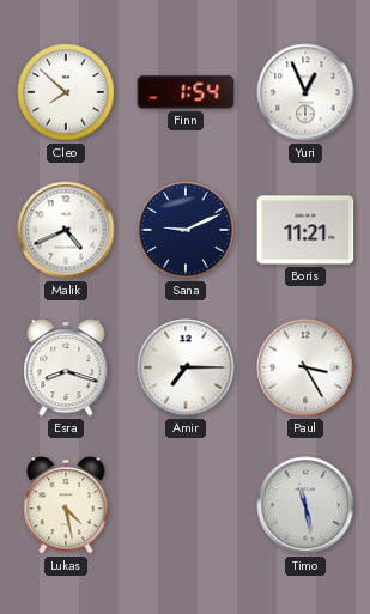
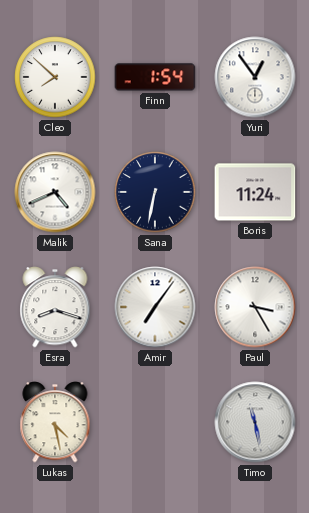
Yuri: 12:56 -> 12:54 (255, 77)
Sana: 9:11 -> 6:32 (155, 192)
Boris: 11:21 -> 11:24 (255, 192)
Amir: 7:15 -> 7:06 (155, 307)
